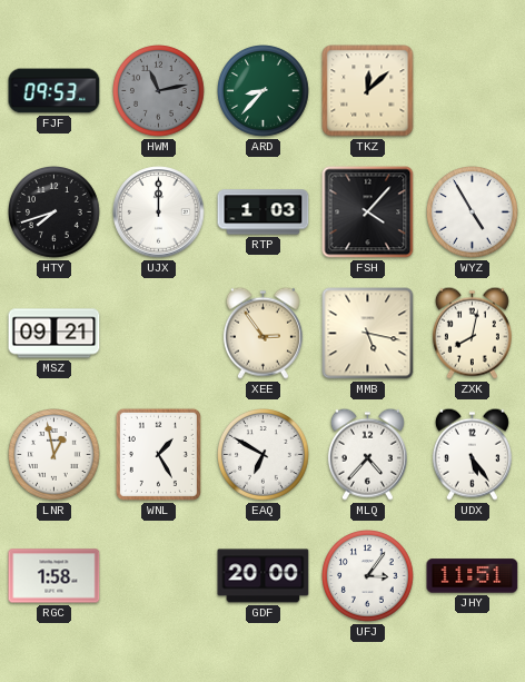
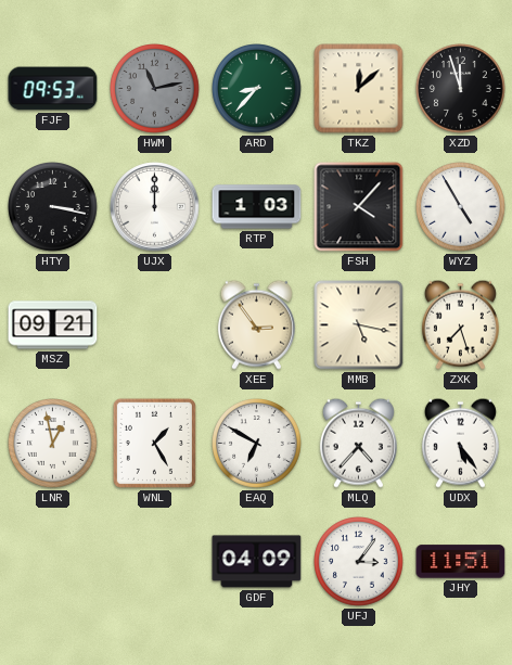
XZD: none -> 11:57 (461, 89)
HTY: 7:42 -> 3:17 (53, 207)
ZXK: 8:02 -> 7:27 (460, 324)
RGC: 1:58 -> none (55, 576)
GDF: 20:00 -> 04:09 (257, 562)
